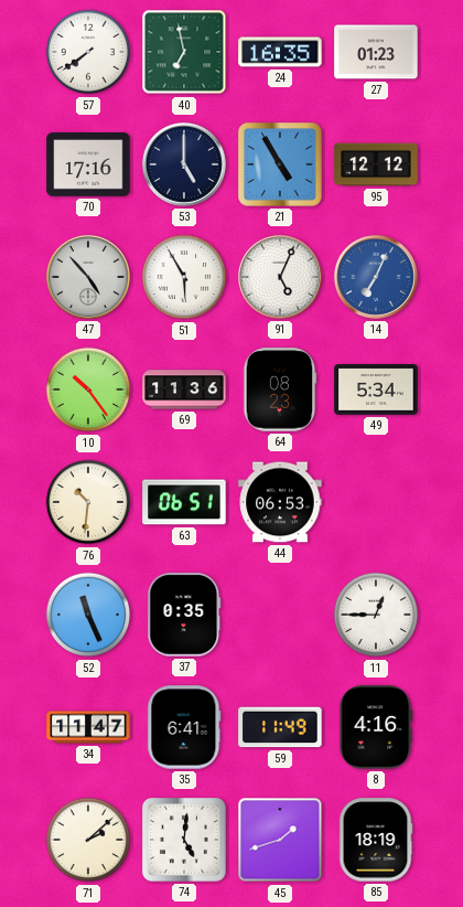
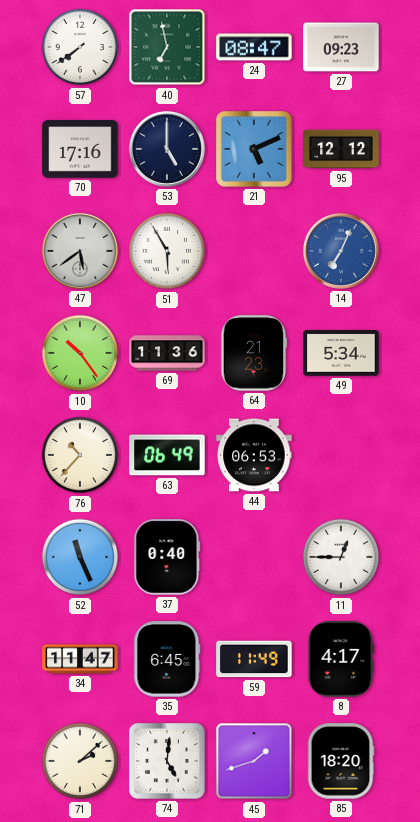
24: 16:35 -> 08:47 (254, 47)
27: 01:23 -> 09:23 (341, 47)
21: 4:55 -> 5:11 (254, 149)
47: 4:53 -> 5:39 (80, 251)
91: 5:04 -> none (280, 277)
64: 08:23 -> 21:23 (254, 353)
76: 10:31 -> 10:37 (80, 455)
63: 06:51 -> 06:49 (167, 455)
37: 0:35 -> 0:40 (167, 557)
35: 6:41 -> 6:45 (167, 659)
8: 4:16 -> 4:17 (341, 659)
85: 18:19 -> 18:20 (341, 761)
